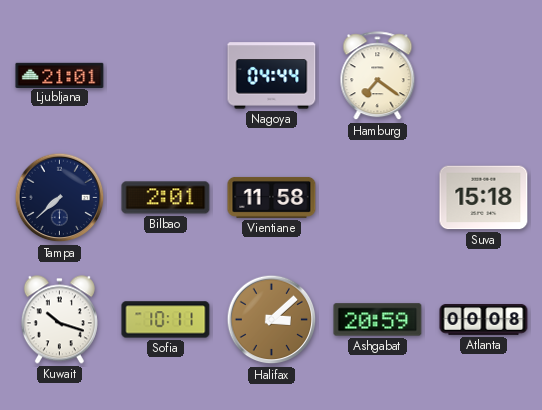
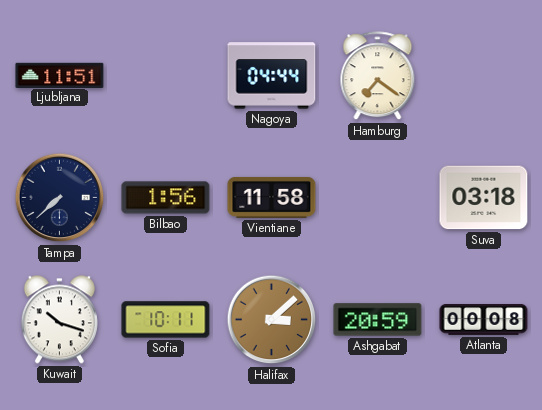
Ljubljana: 21:01 -> 11:51 (60, 75)
Bilbao: 2:01 -> 1:56 (166, 198)
Suva: 15:18 -> 03:18 (484, 198)
